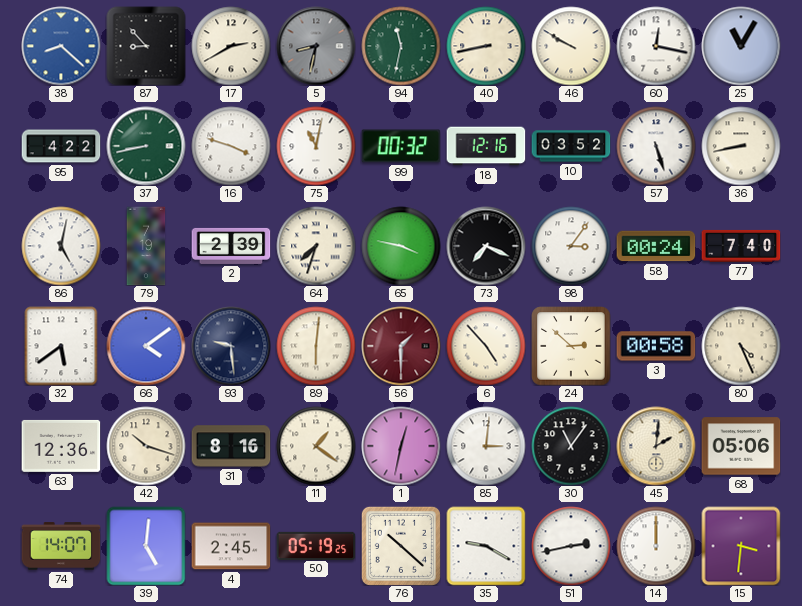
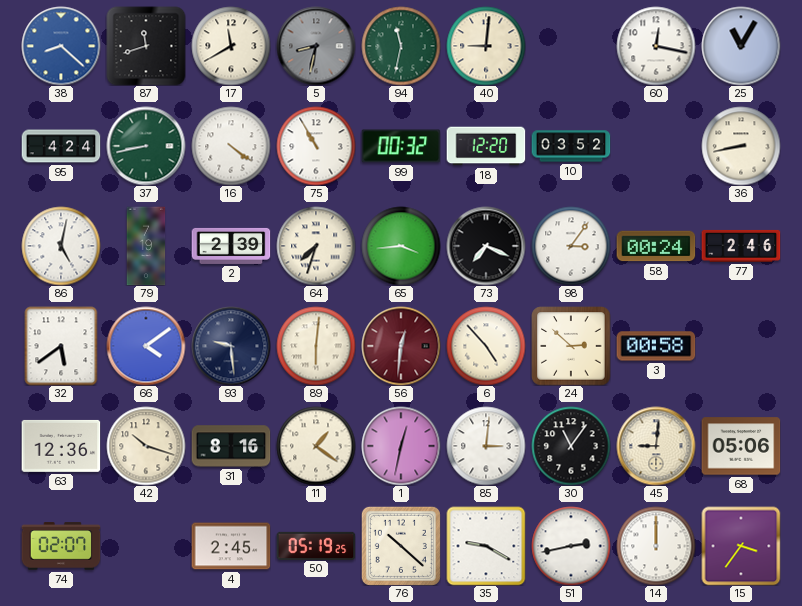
87: 8:53 -> 11:42 (146, 46)
17: 2:40 -> 11:40 (231, 46)
40: 8:43 -> 9:01 (486, 46)
46: 9:50 -> none (571, 46)
95: 4:22 -> 4:24 (61, 146)
16: 3:48 -> 4:21 (231, 146)
75: 11:02 -> 10:55 (316, 146)
18: 12:16 -> 12:20 (486, 146)
57: 5:27 -> none (656, 146)
65: 3:47 -> 3:44 (401, 246)
77: 7:40 -> 2:46 (741, 246)
56: 1:30 -> 12:31 (401, 346)
80: 4:26 -> none (741, 346)
45: 2:01 -> 9:01 (656, 446)
74: 14:07 -> 02:07 (61, 546)
39: 5:01 -> none (146, 546)
15: 3:31 -> 3:36 (741, 546)
